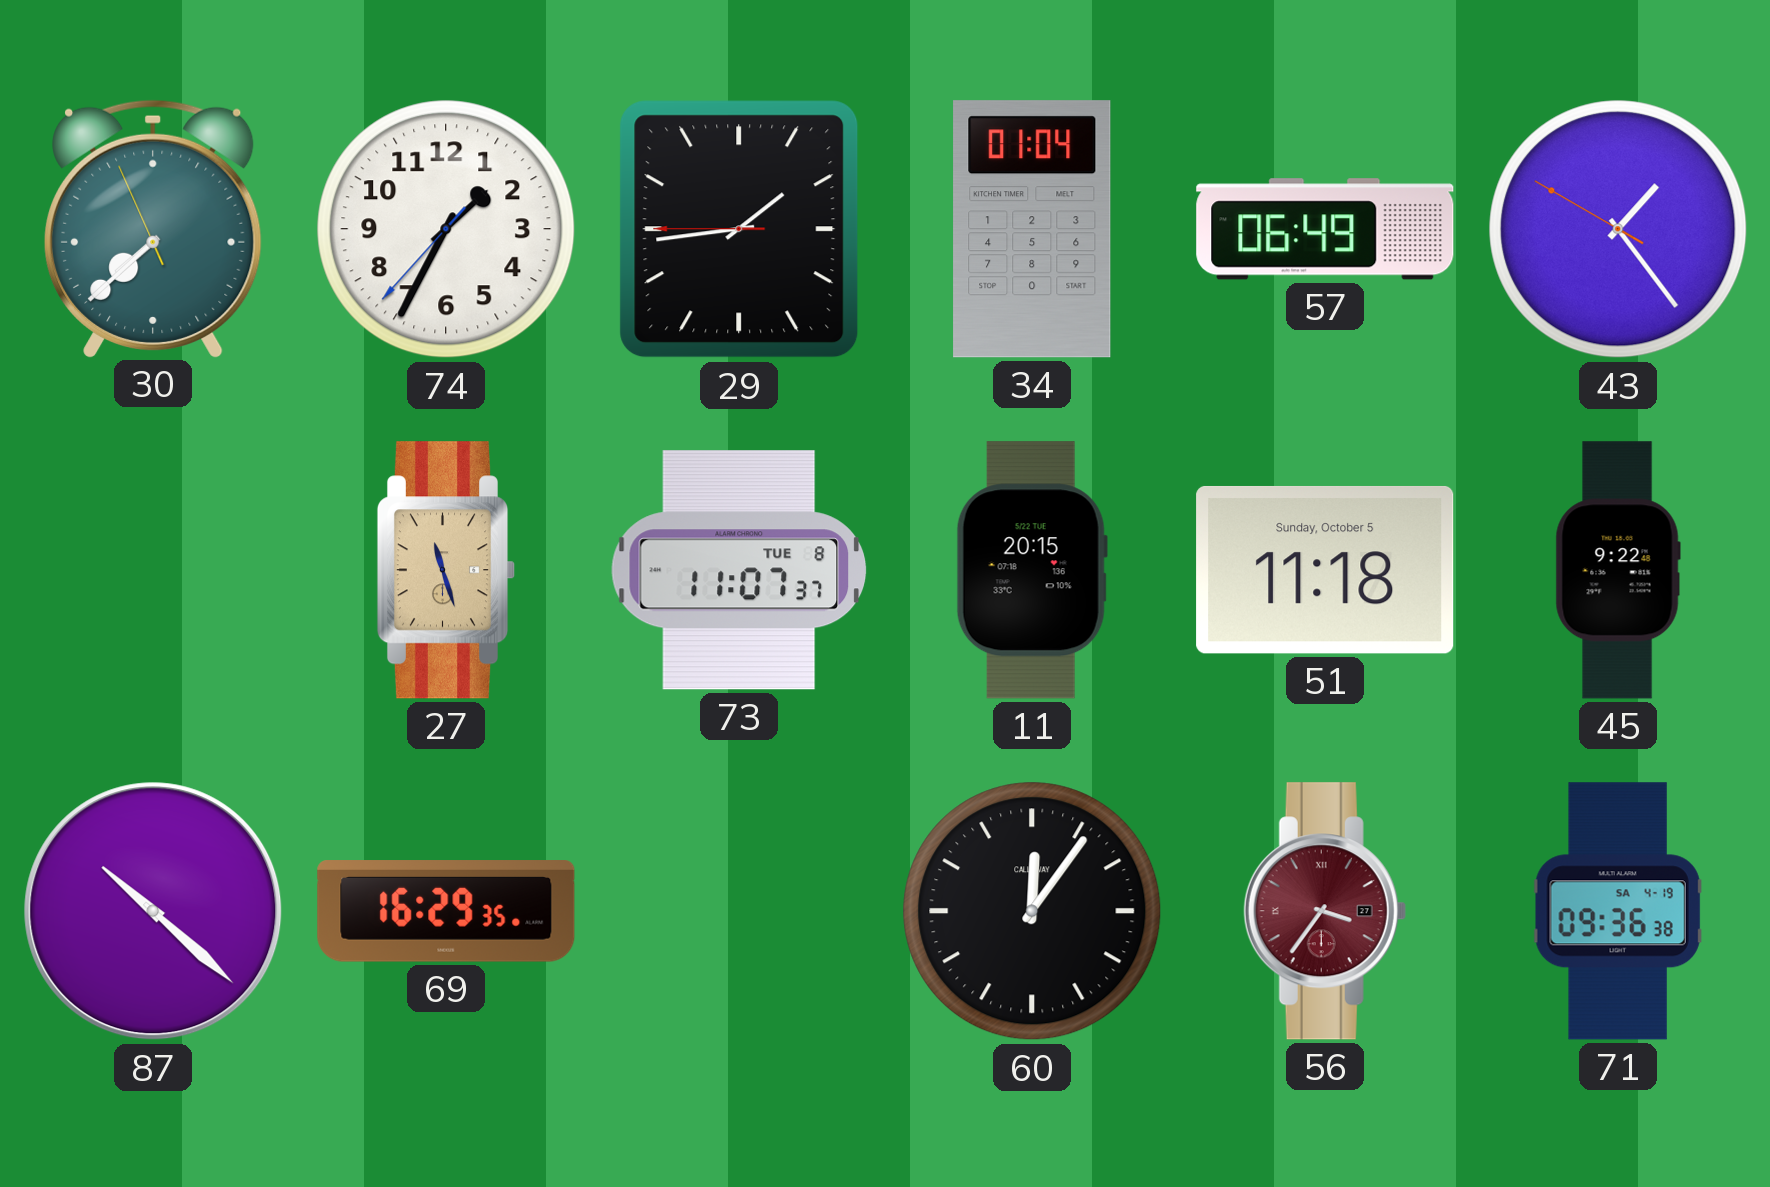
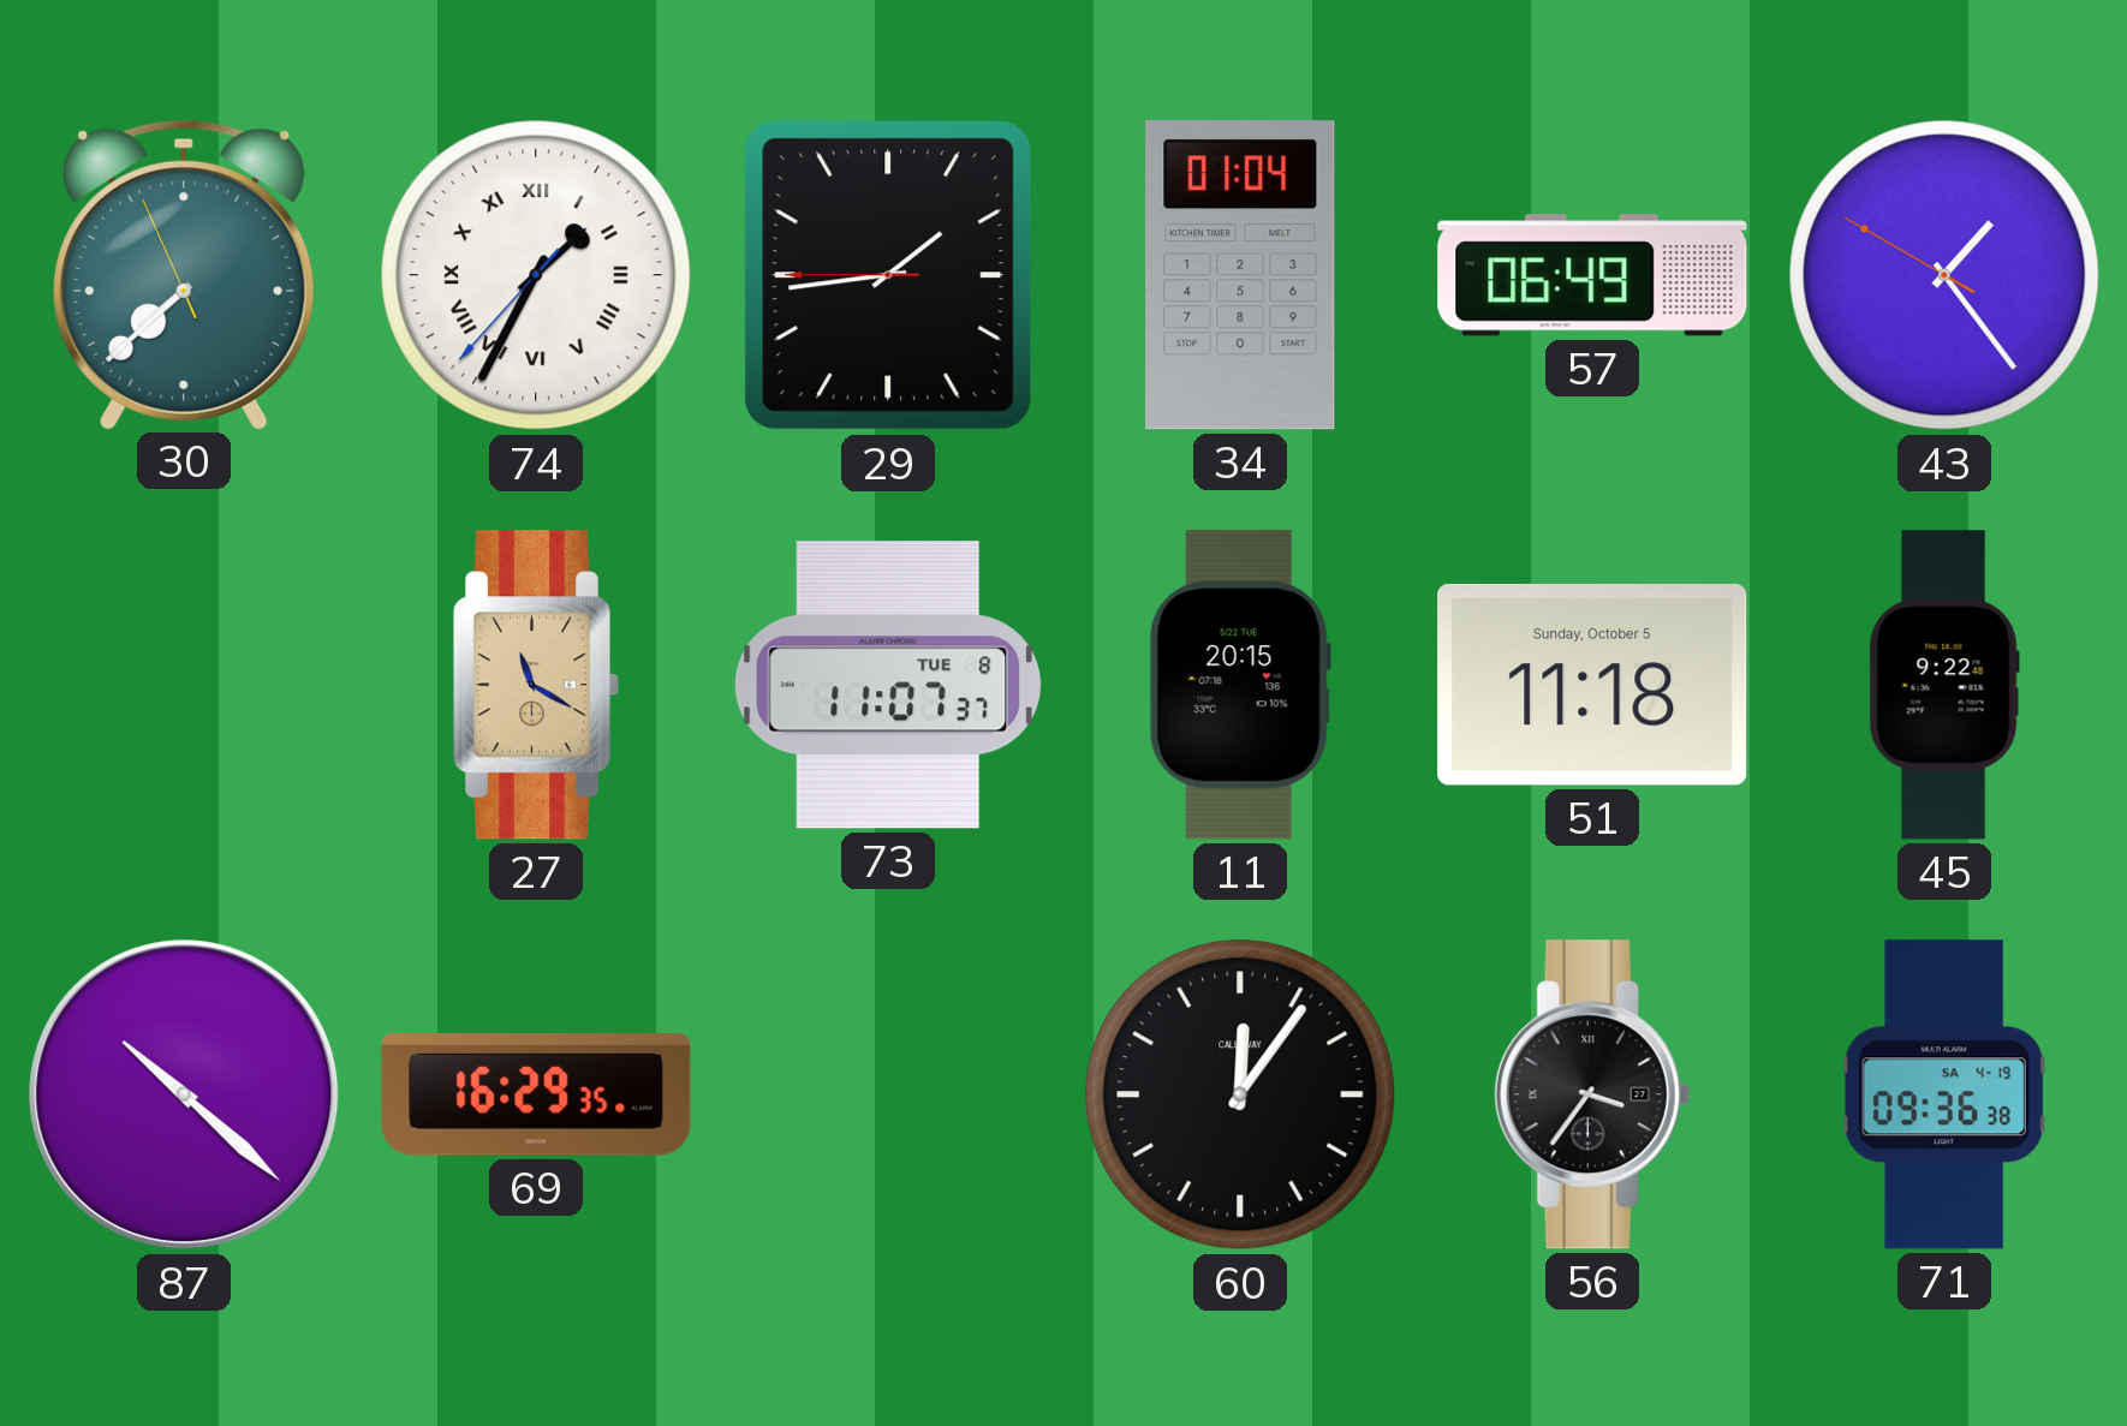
74 numerals: Arabic -> Roman (536, 275)
27: 11:27 -> 11:20 (536, 685)
56 dial: burgundy -> black (1592, 1094)
